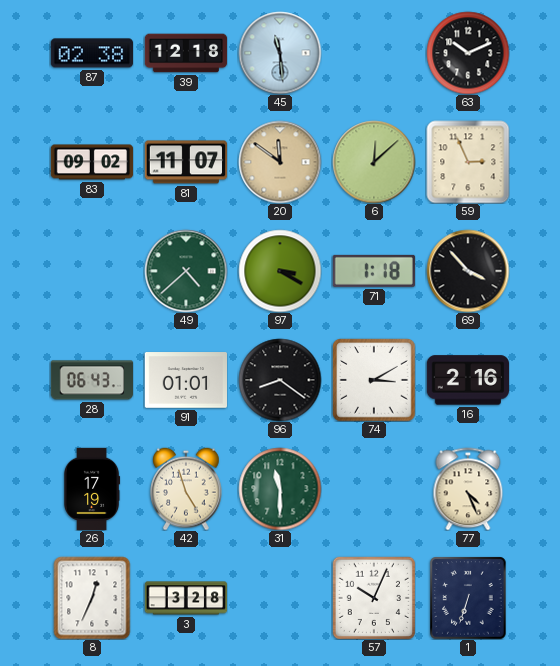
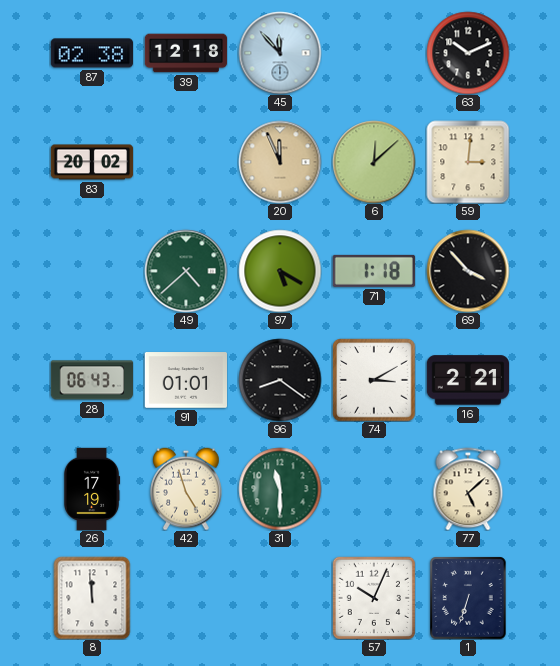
45: 11:29 -> 11:53 (280, 53)
83: 09:02 -> 20:02 (92, 162)
81: 11:07 -> none (186, 162)
20: 11:51 -> 11:56 (280, 162)
59: 2:56 -> 3:01 (468, 162)
97: 3:20 -> 5:20 (280, 271)
16: 2:16 -> 2:21 (467, 380)
77: 4:26 -> 5:08 (468, 489)
8: 12:34 -> 11:59 (92, 598)
3: 3:28 -> none (186, 598)
